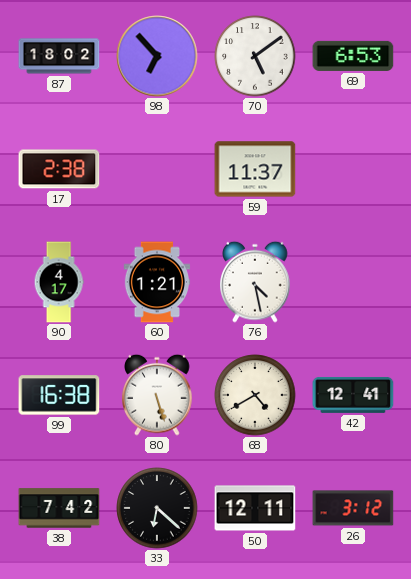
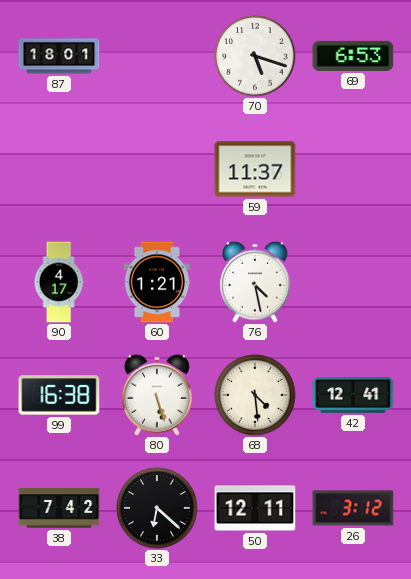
87: 18:02 -> 18:01 (59, 56)
98: 6:53 -> none (157, 56)
70: 5:09 -> 5:18 (255, 56)
17: 2:38 -> none (59, 169)
68: 4:40 -> 4:29 (255, 395)
